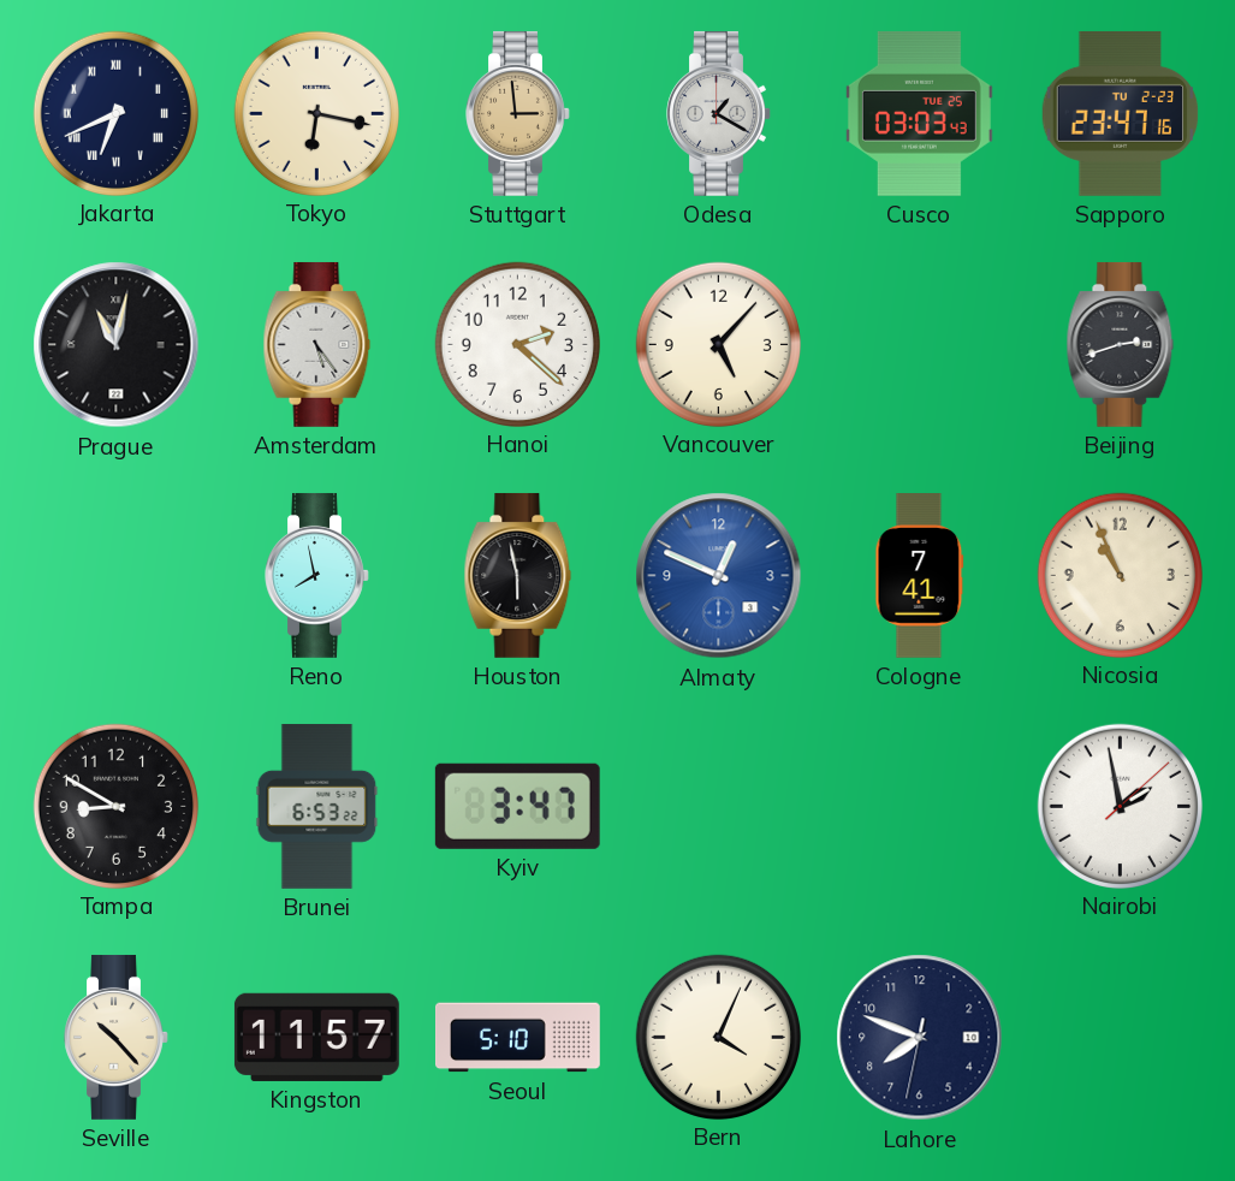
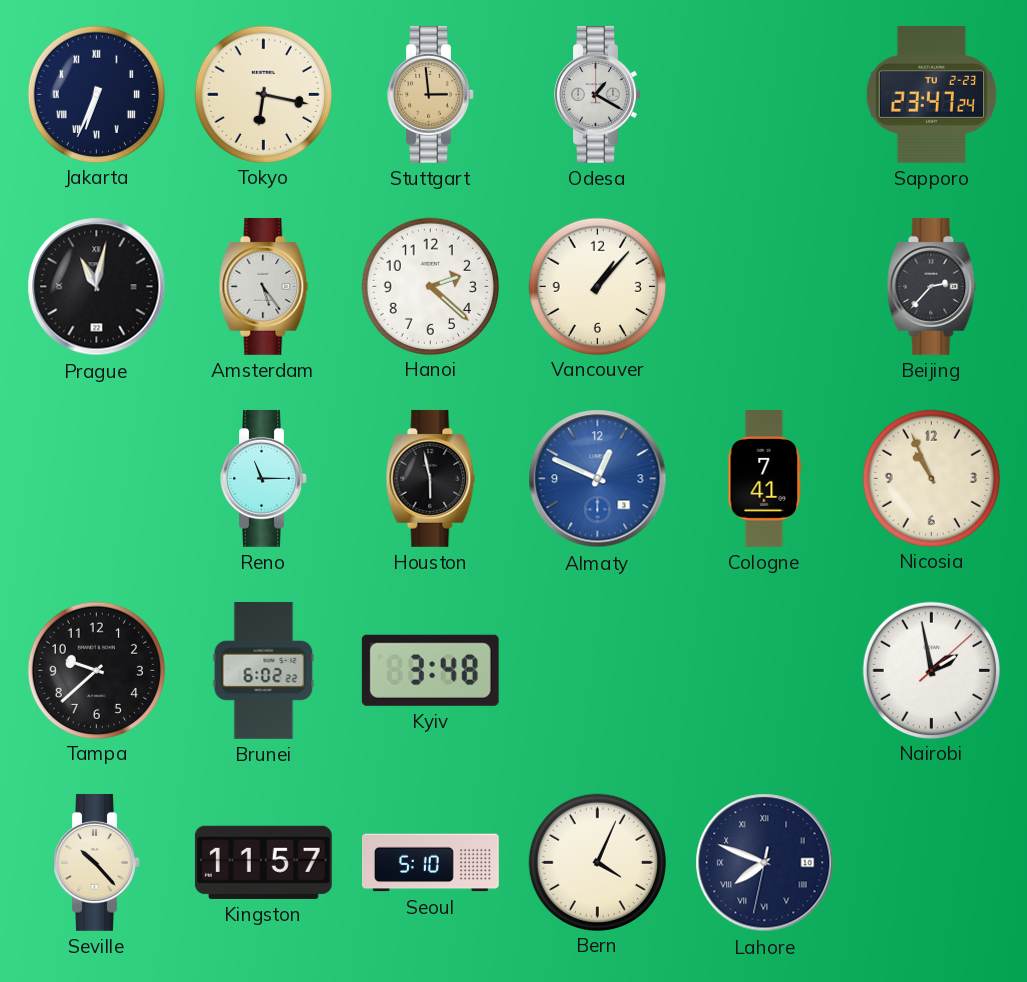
Jakarta: 6:41 -> 6:34 (96, 94)
Cusco: 03:03 -> none (919, 113)
Sapporo: 23:47:16 -> 23:47:24 (932, 94)
Vancouver: 5:07 -> 1:07 (597, 286)
Beijing: 2:42 -> 2:37 (932, 286)
Reno: 7:58 -> 11:15 (264, 478)
Tampa: 8:50 -> 9:38 (96, 670)
Brunei: 6:53 -> 6:02 (264, 670)
Kyiv: 3:47 -> 3:48 (430, 670)
Lahore numerals: Arabic -> Roman (765, 863)
